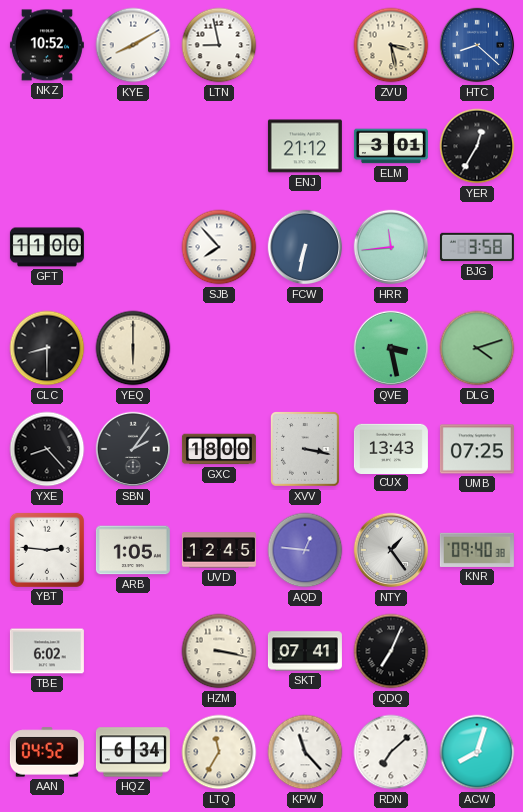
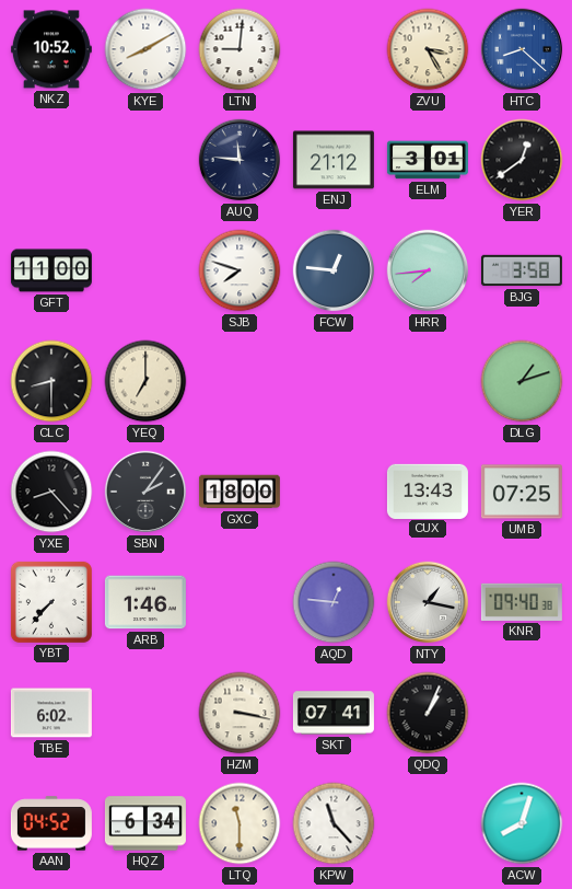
LTN: 8:58 -> 9:01 (240, 49)
ZVU: 3:28 -> 3:25 (428, 49)
AUQ: none -> 11:46 (240, 160)
YER: 12:35 -> 12:39 (522, 160)
SJB: 7:53 -> 7:48 (240, 270)
FCW: 6:32 -> 12:46 (334, 270)
HRR: 11:44 -> 7:44 (428, 270)
YEQ: 6:00 -> 7:00 (145, 381)
QVE: 3:28 -> none (391, 348)
DLG: 4:12 -> 1:12 (522, 381)
XVV: 3:17 -> none (306, 449)
YBT: 2:46 -> 7:37 (51, 602)
ARB: 1:05 -> 1:46 (145, 602)
UVD: 12:45 -> none (219, 550)
NTY: 1:24 -> 1:17 (428, 602)
QDQ: 7:04 -> 1:04 (428, 713)
LTQ: 11:35 -> 11:30 (240, 823)
RDN: 7:08 -> none (391, 752)
